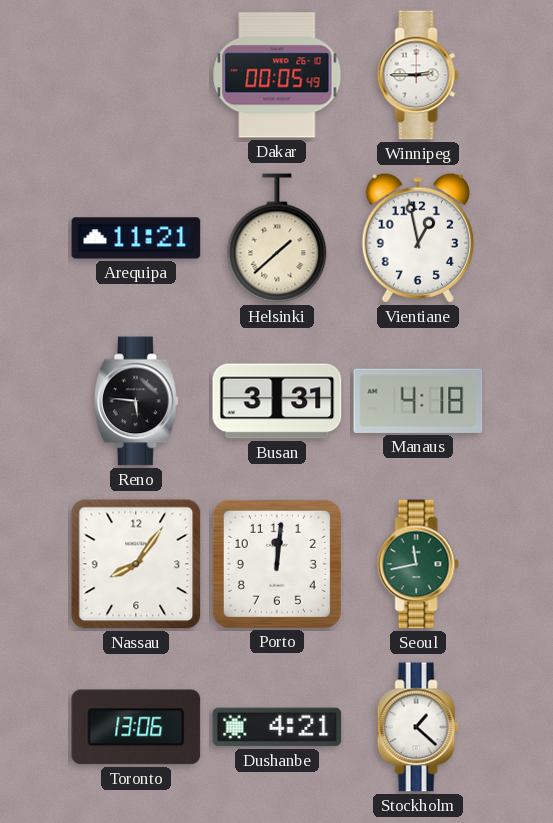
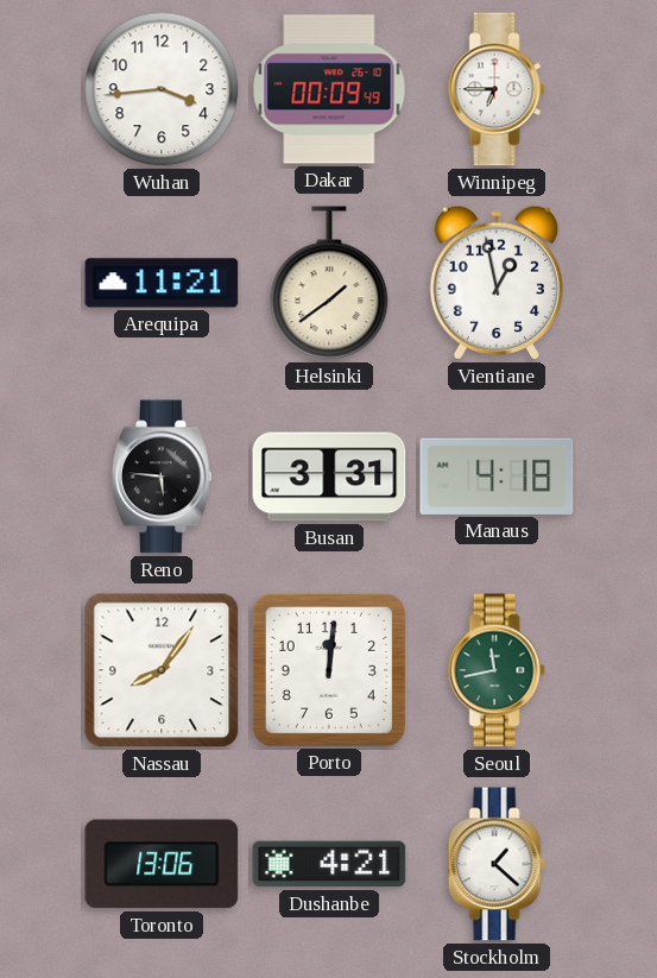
Wuhan: none -> 3:44 (162, 89)
Dakar: 00:05 -> 00:09 (329, 89)
Winnipeg: 2:45 -> 6:45 (497, 89)
Helsinki: 1:38 -> 1:39 (329, 283)
